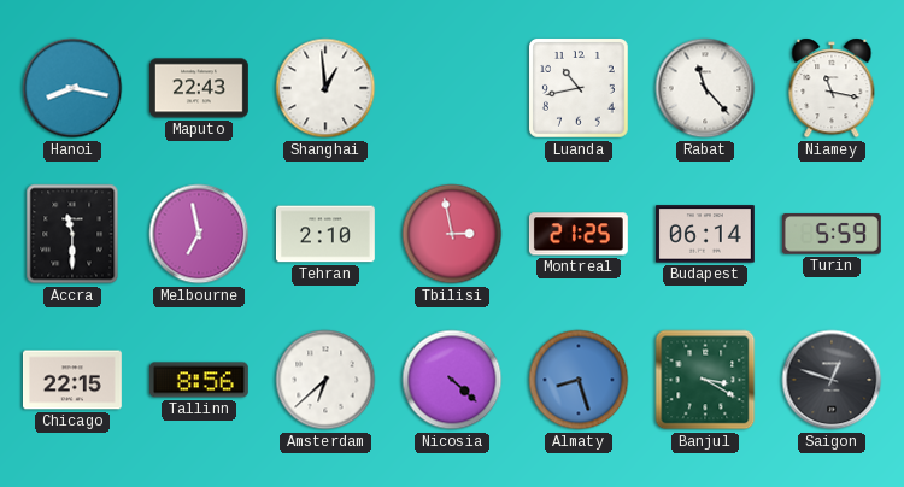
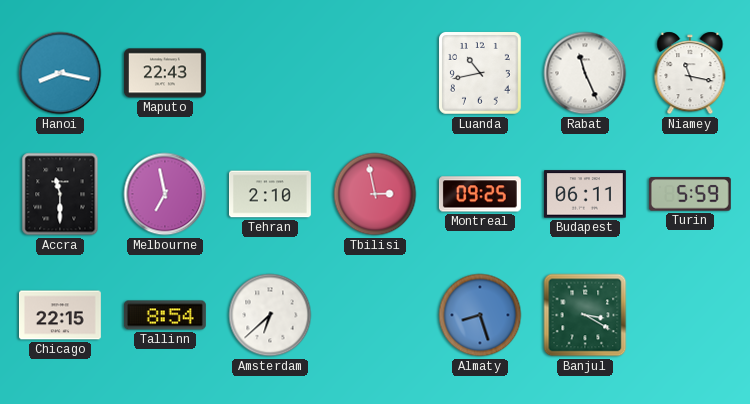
Shanghai: 12:59 -> none (325, 88)
Rabat: 11:23 -> 11:26 (585, 73)
Montreal: 21:25 -> 09:25 (480, 194)
Budapest: 06:14 -> 06:11 (585, 194)
Tallinn: 8:56 -> 8:54 (165, 315)
Nicosia: 4:22 -> none (452, 380)
Saigon: 12:48 -> none (832, 380)
